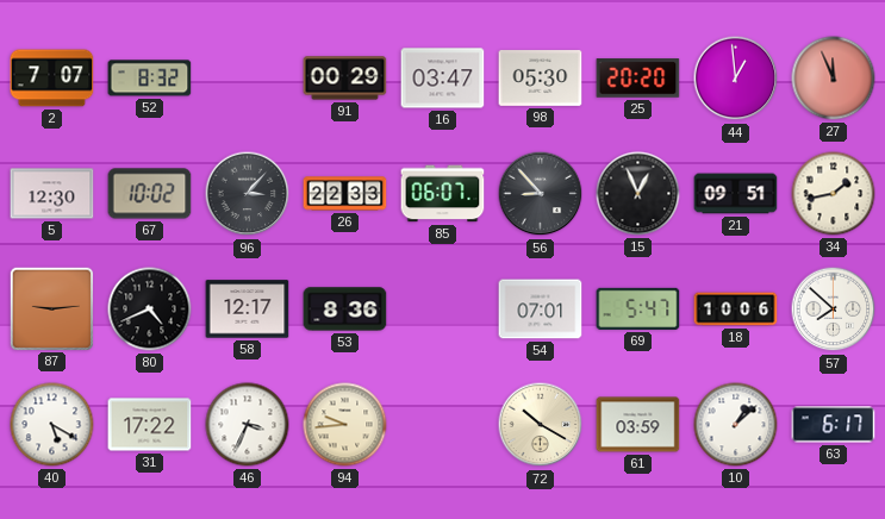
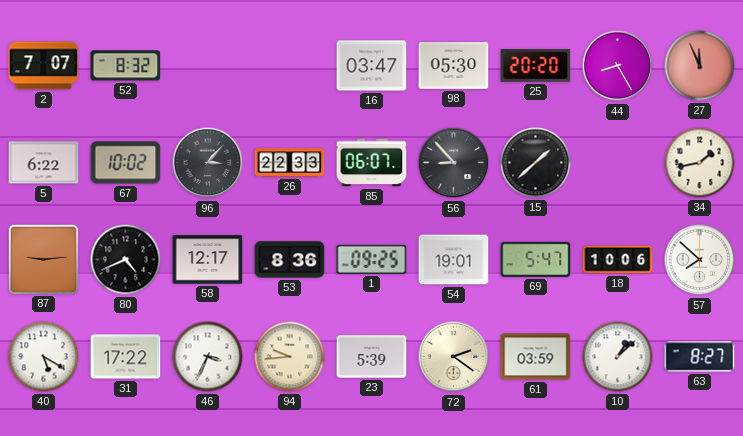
91: 00:29 -> none (345, 79)
44: 12:59 -> 8:25 (618, 66)
5: 12:30 -> 6:22 (44, 163)
15: 12:56 -> 1:38 (536, 163)
21: 09:51 -> none (736, 194)
1: none -> 09:25 (372, 259)
54: 07:01 -> 19:01 (454, 260)
23: none -> 5:39 (372, 357)
72: 10:20 -> 2:21 (454, 357)
63: 6:17 -> 8:27 (700, 357)
